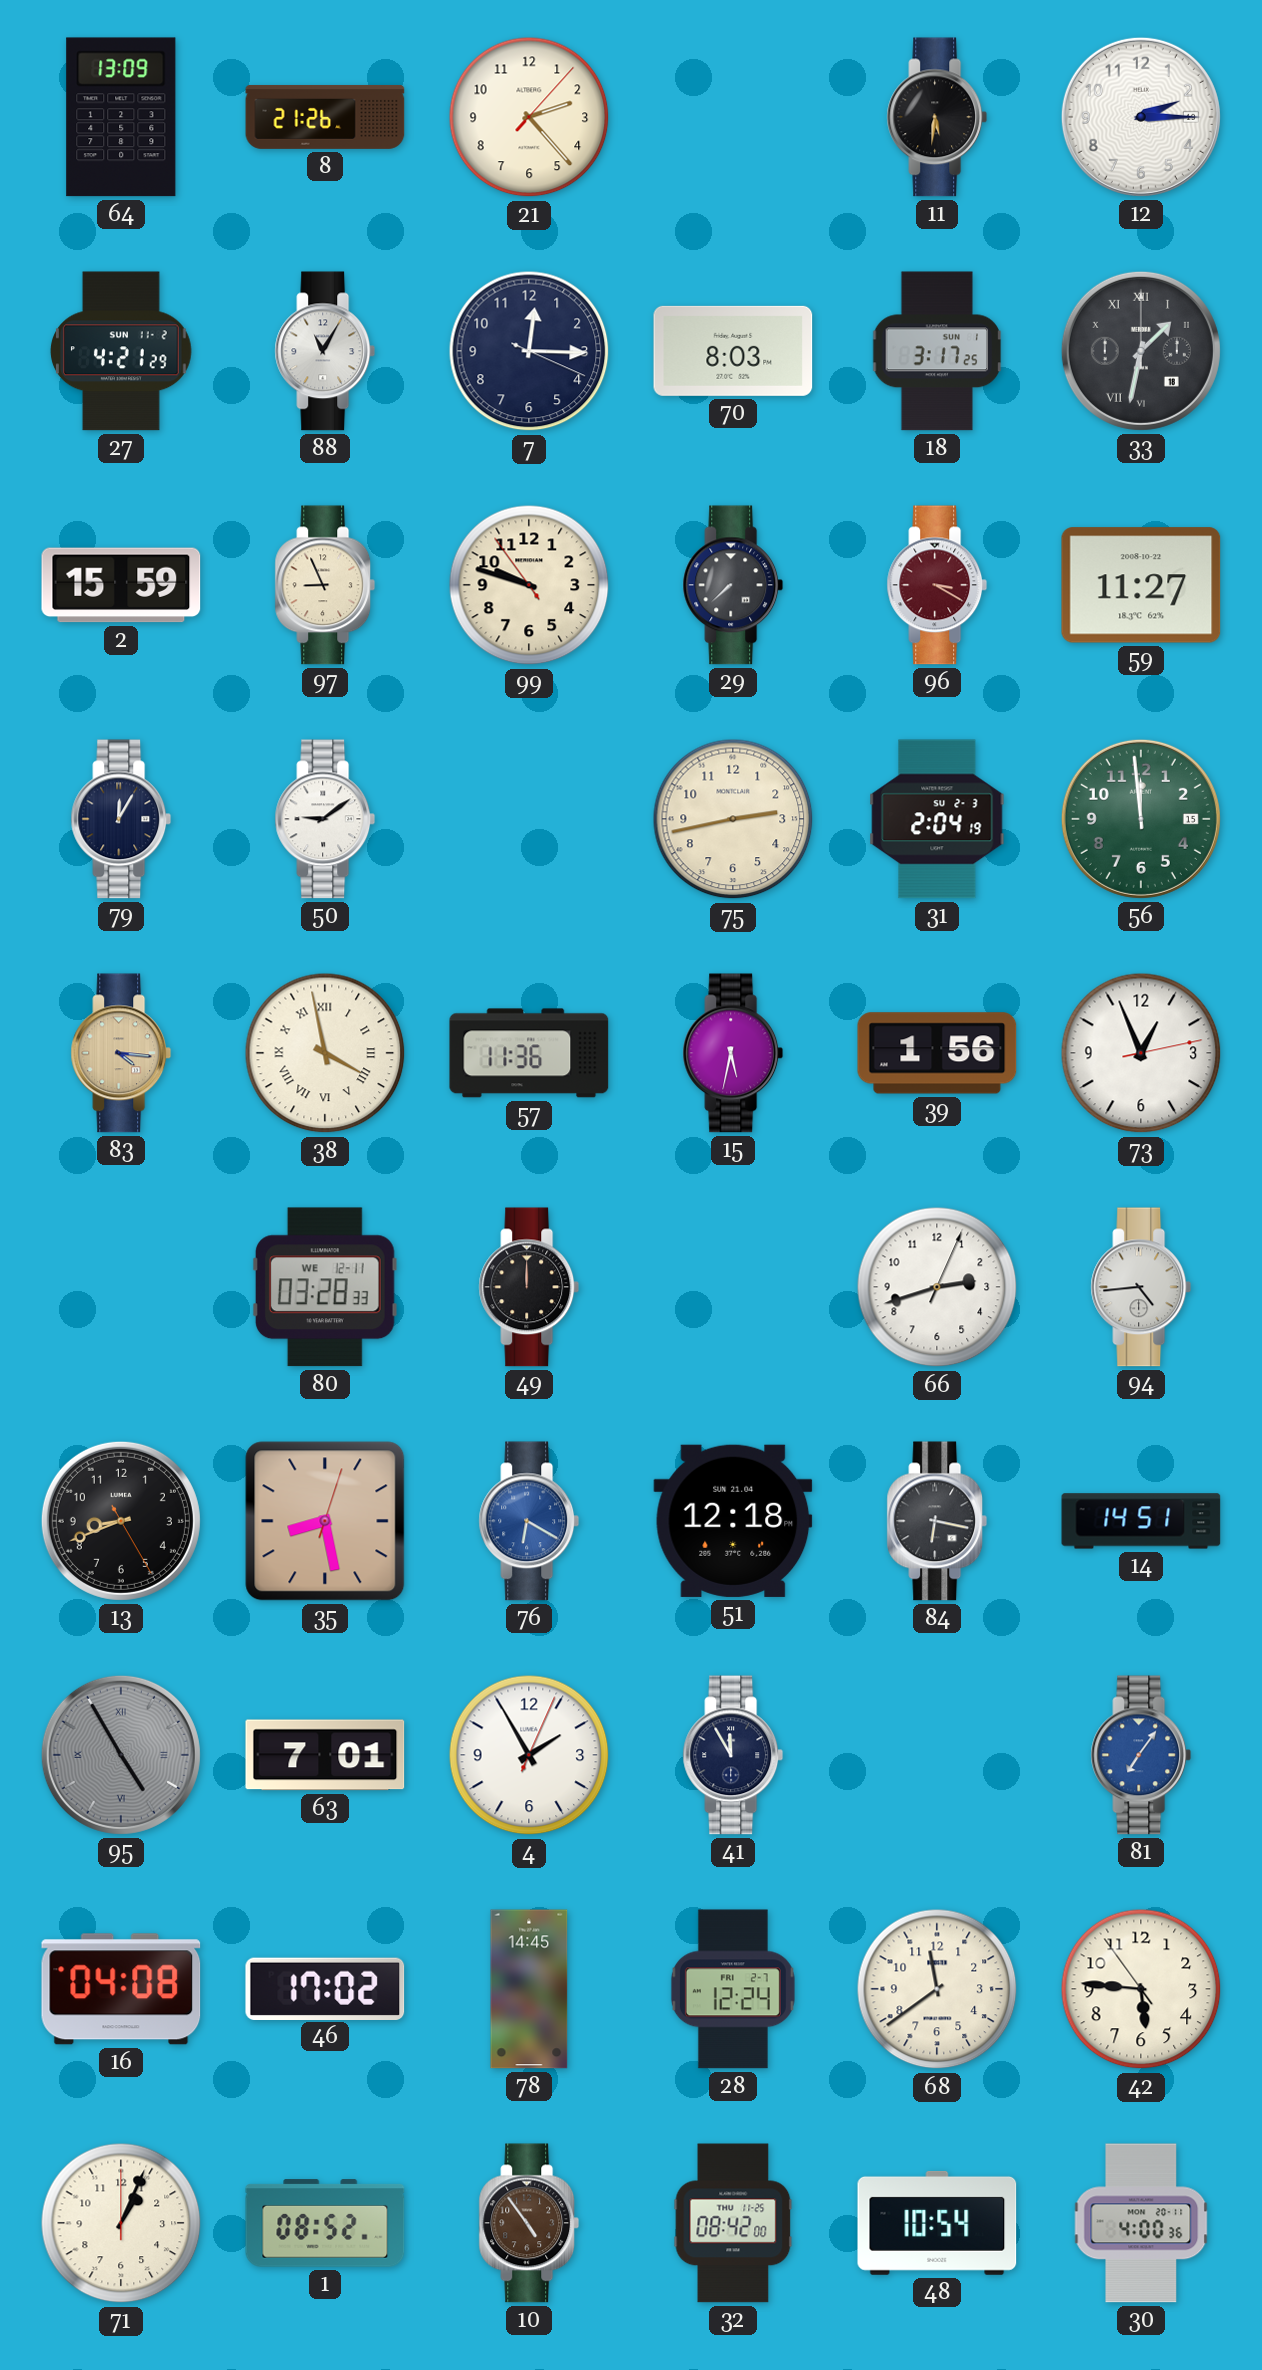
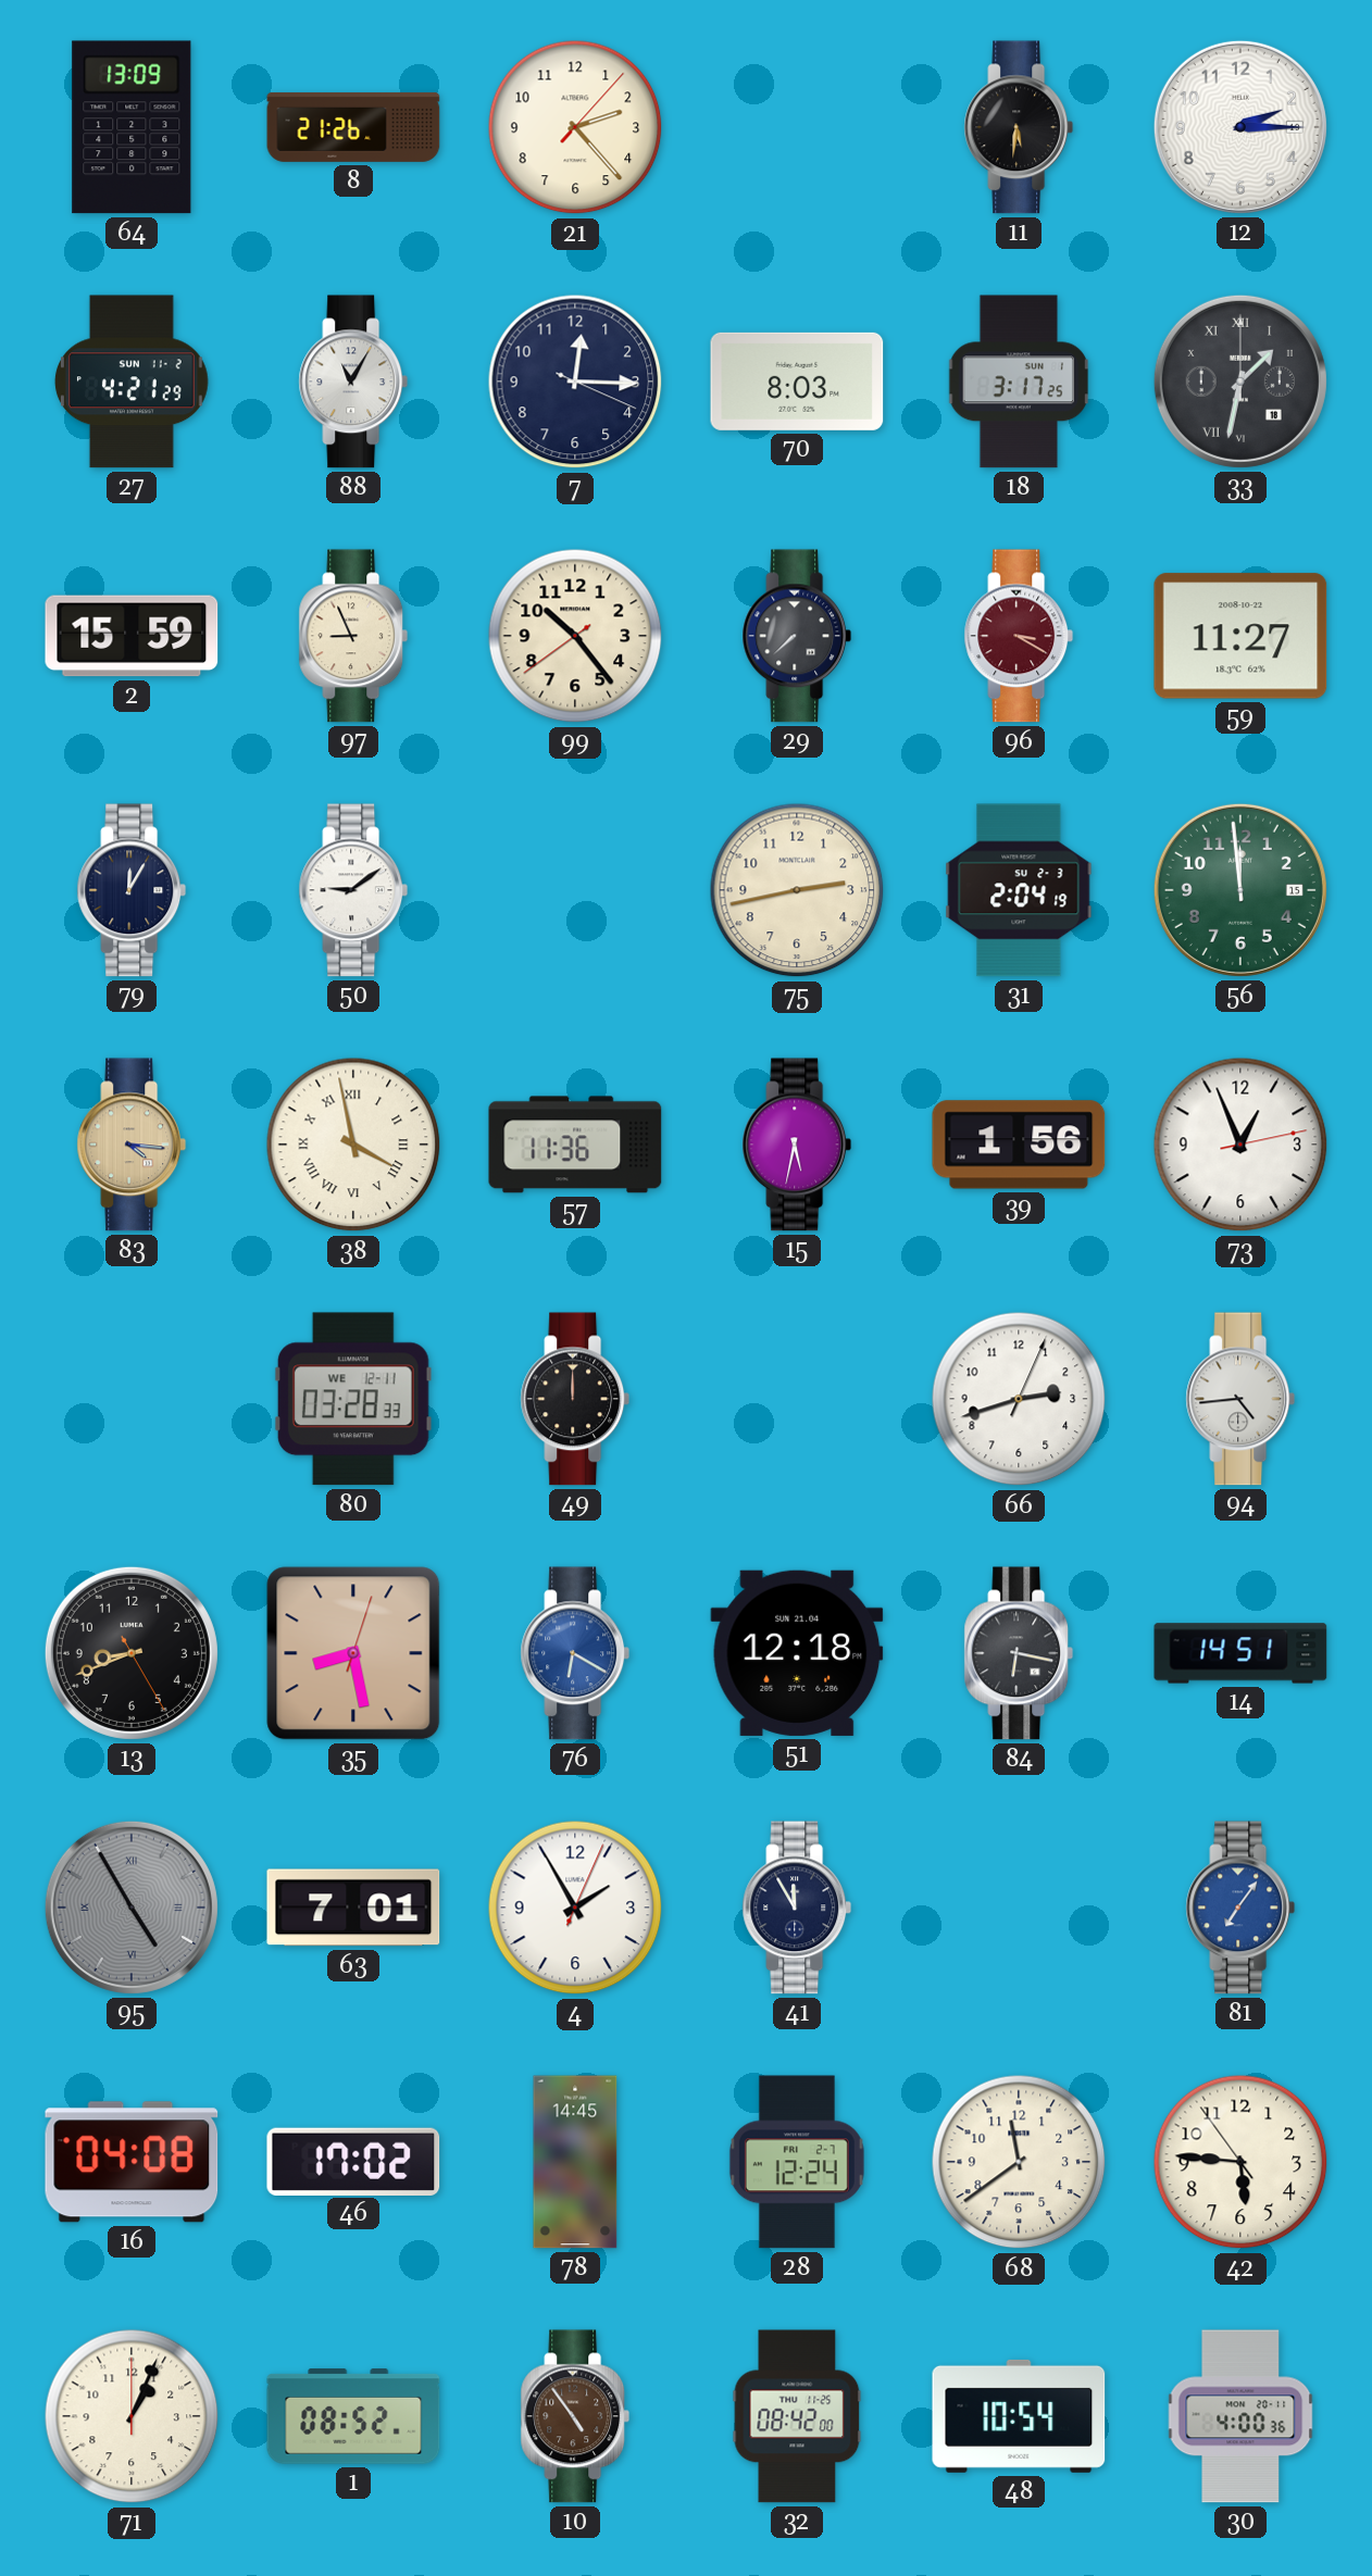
99: 9:47 -> 10:23 (575, 636)
